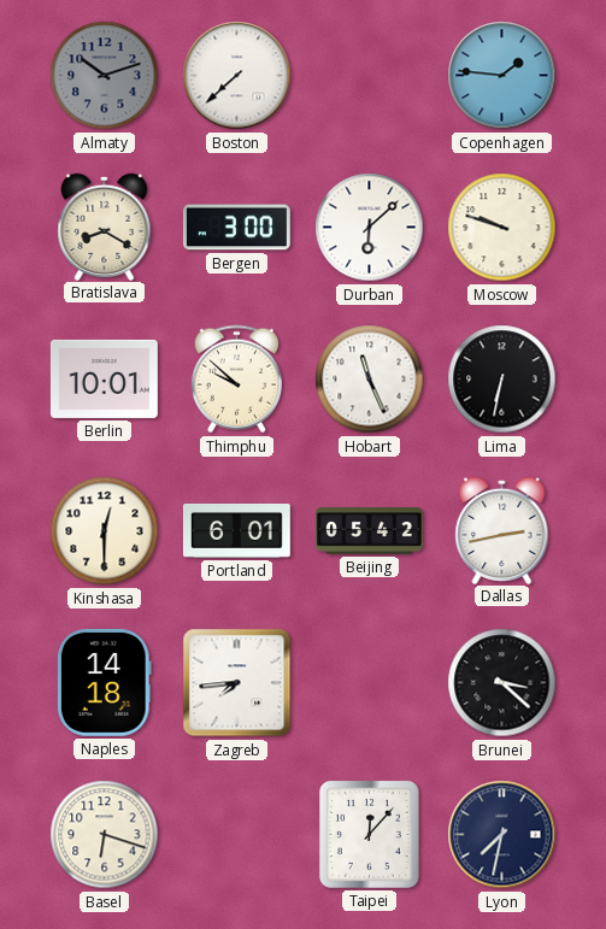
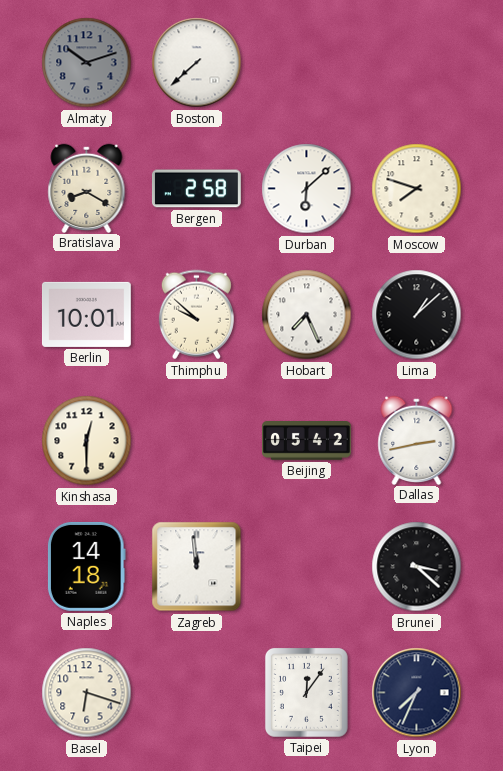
Copenhagen: 1:46 -> none (502, 76)
Bergen: 3:00 -> 2:58 (197, 189)
Moscow: 9:48 -> 7:48 (417, 189)
Hobart: 11:26 -> 7:26 (307, 315)
Lima: 6:32 -> 1:08 (417, 315)
Portland: 6:01 -> none (236, 530)
Zagreb: 7:44 -> 11:59 (197, 567)
Taipei: 12:07 -> 12:06 (306, 692)
Lyon: 7:32 -> 7:34 (417, 693)
